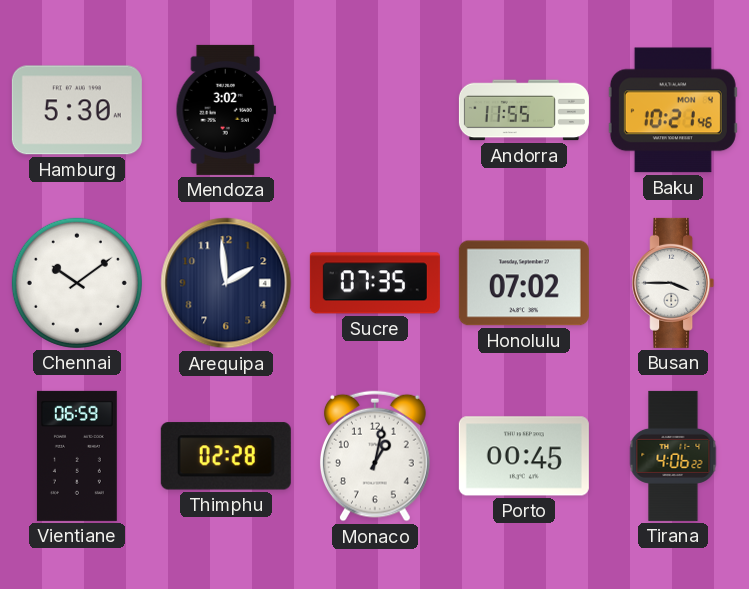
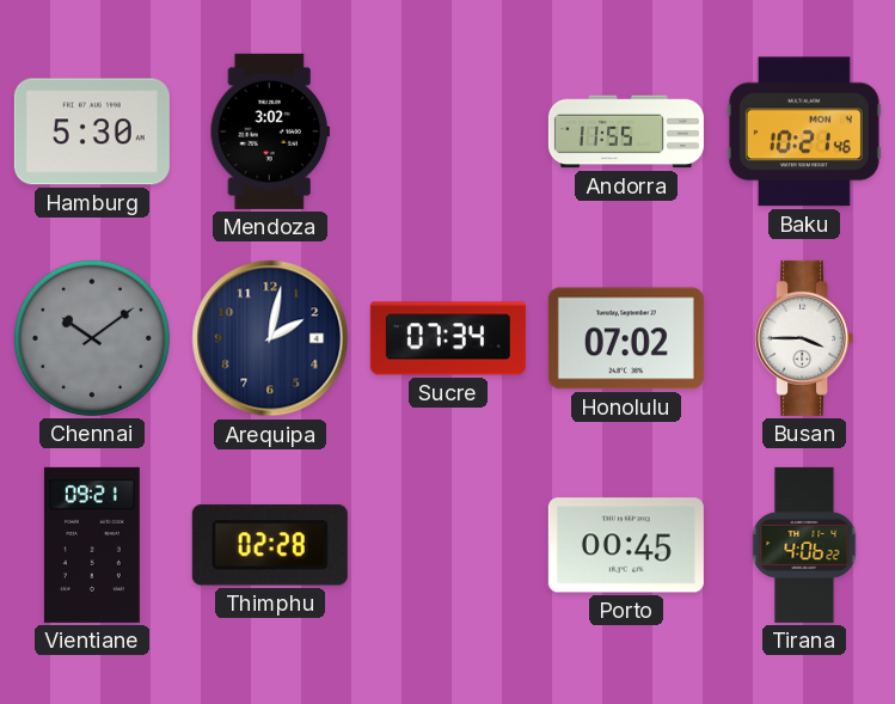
Chennai dial: white -> grey (92, 338)
Arequipa: 1:59 -> 2:02 (270, 338)
Sucre: 07:35 -> 07:34 (448, 338)
Vientiane: 06:59 -> 09:21 (92, 545)
Monaco: 1:02 -> none (375, 456)
